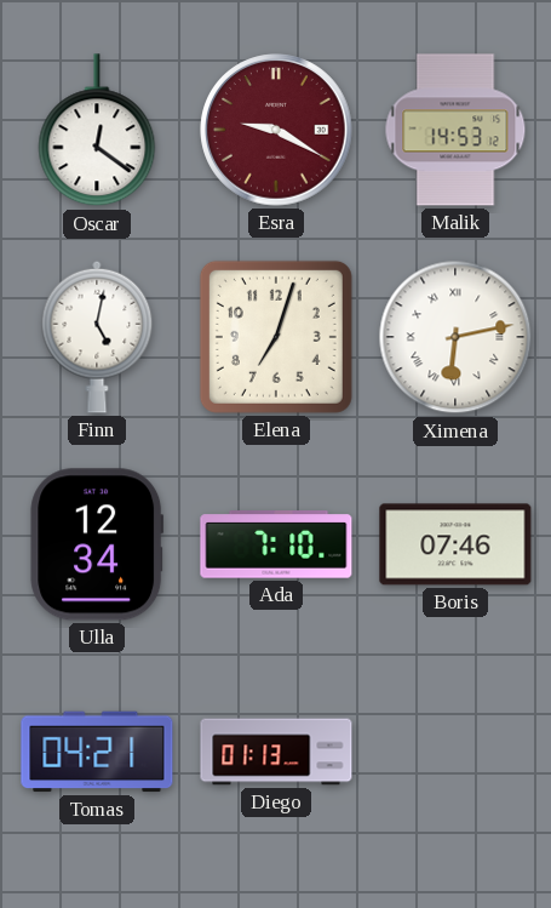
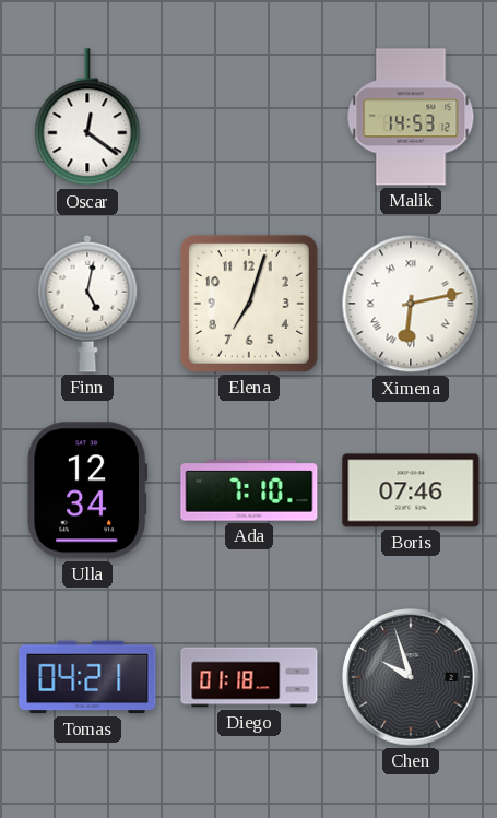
Esra: 9:20 -> none (276, 130)
Diego: 01:13 -> 01:18 (249, 677)
Chen: none -> 9:57 (411, 677)
